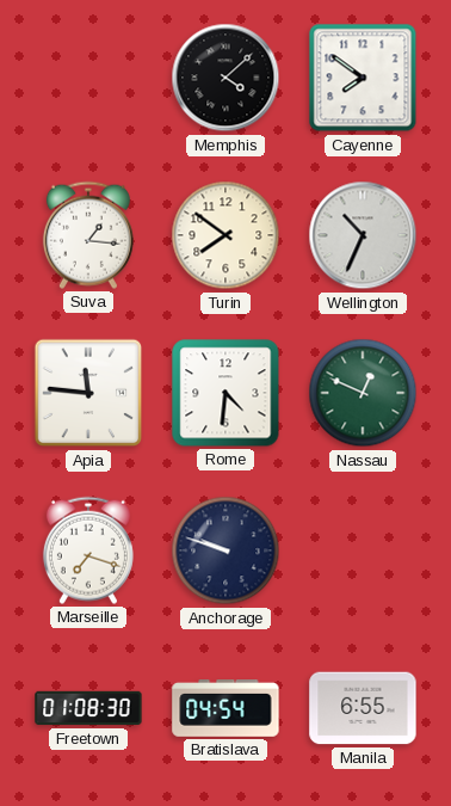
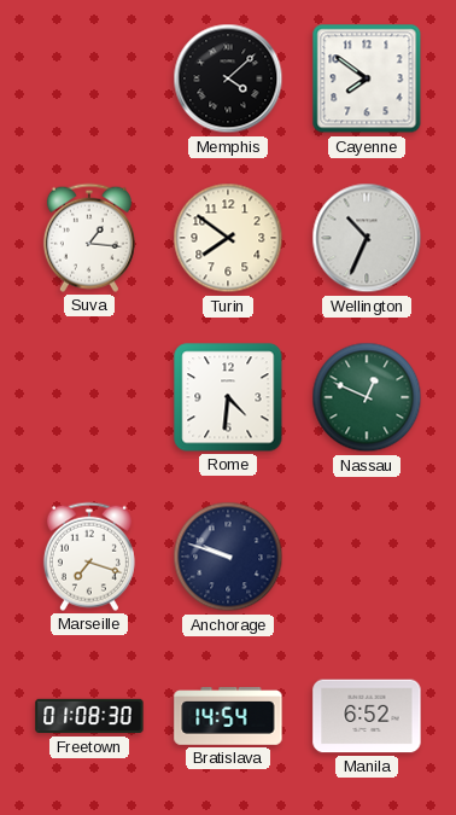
Apia: 11:46 -> none (88, 393)
Bratislava: 04:54 -> 14:54 (228, 716)
Manila: 6:55 -> 6:52 (367, 716)
